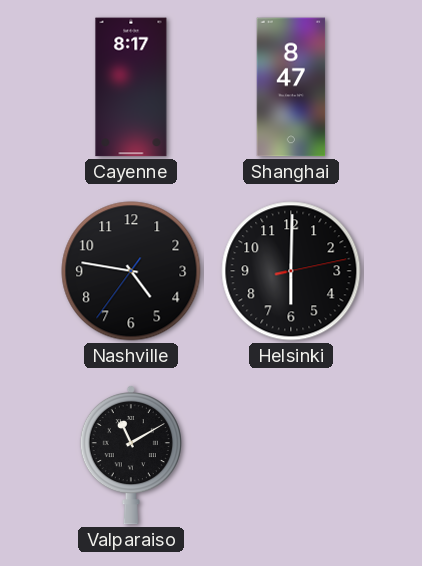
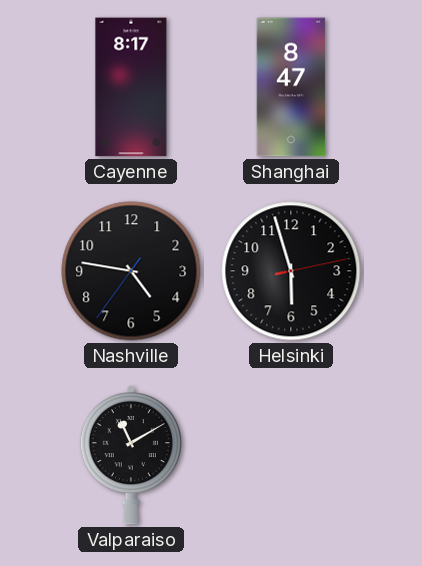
Helsinki: 6:00 -> 5:57 (291, 271)
